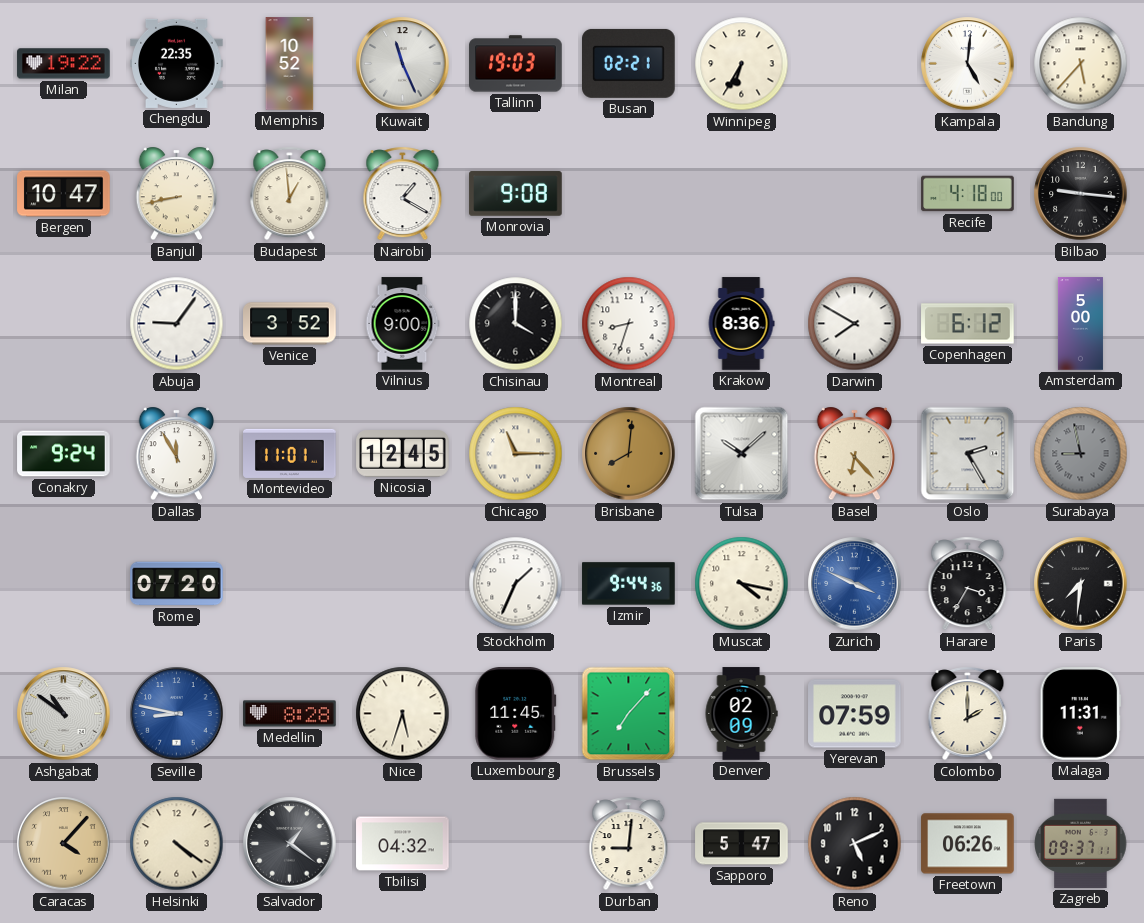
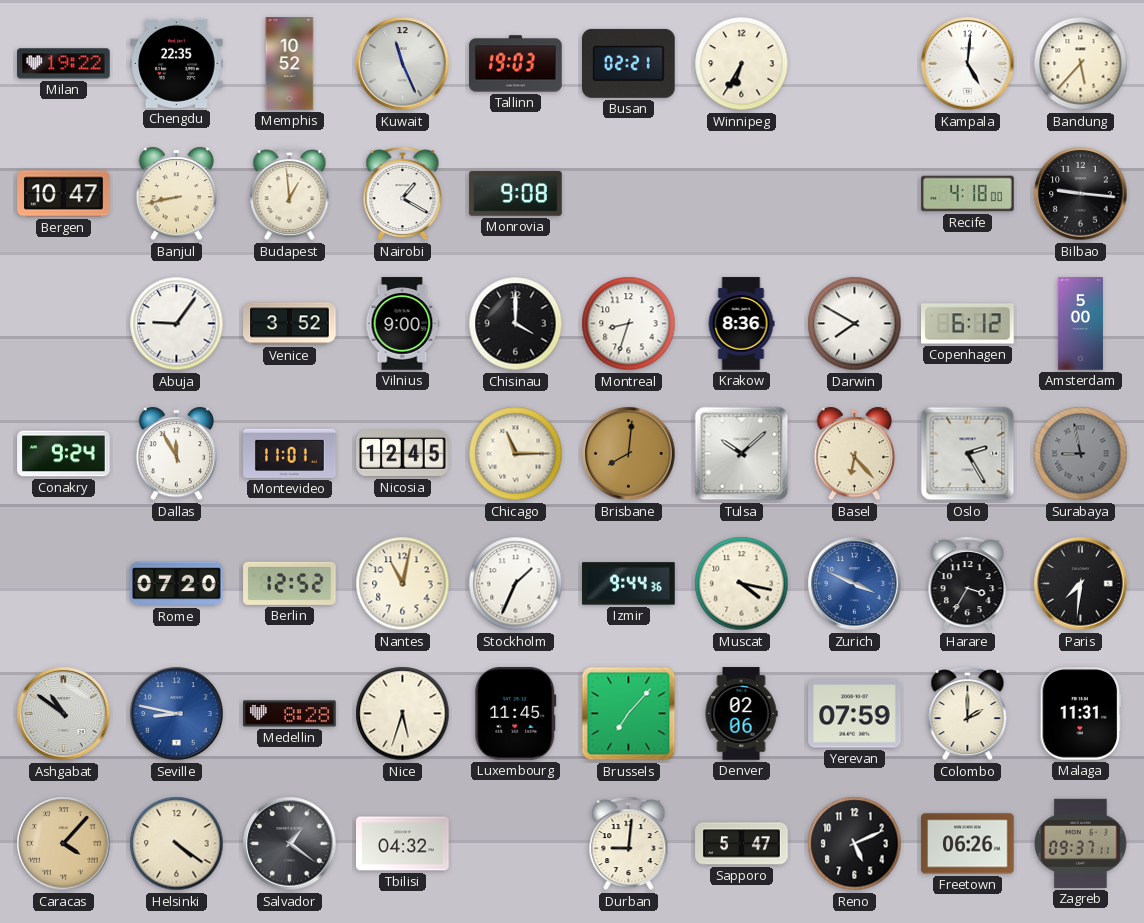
Berlin: none -> 12:52 (290, 583)
Nantes: none -> 11:02 (403, 584)
Denver: 02:09 -> 02:06 (741, 714)
